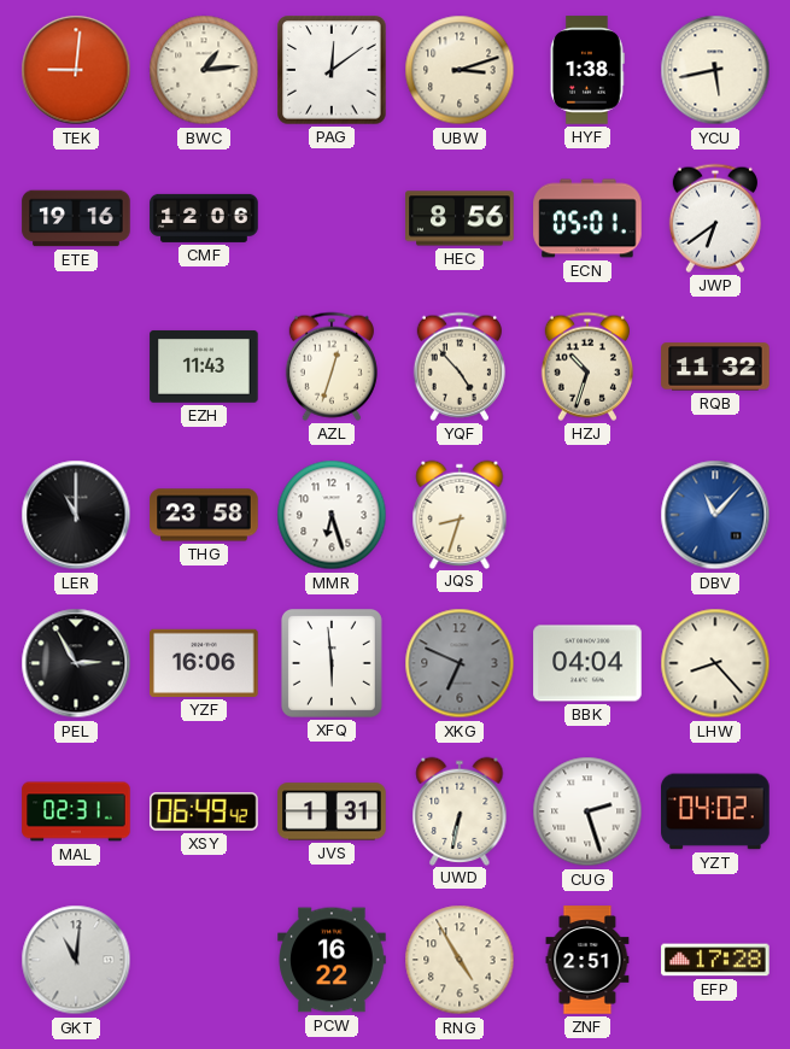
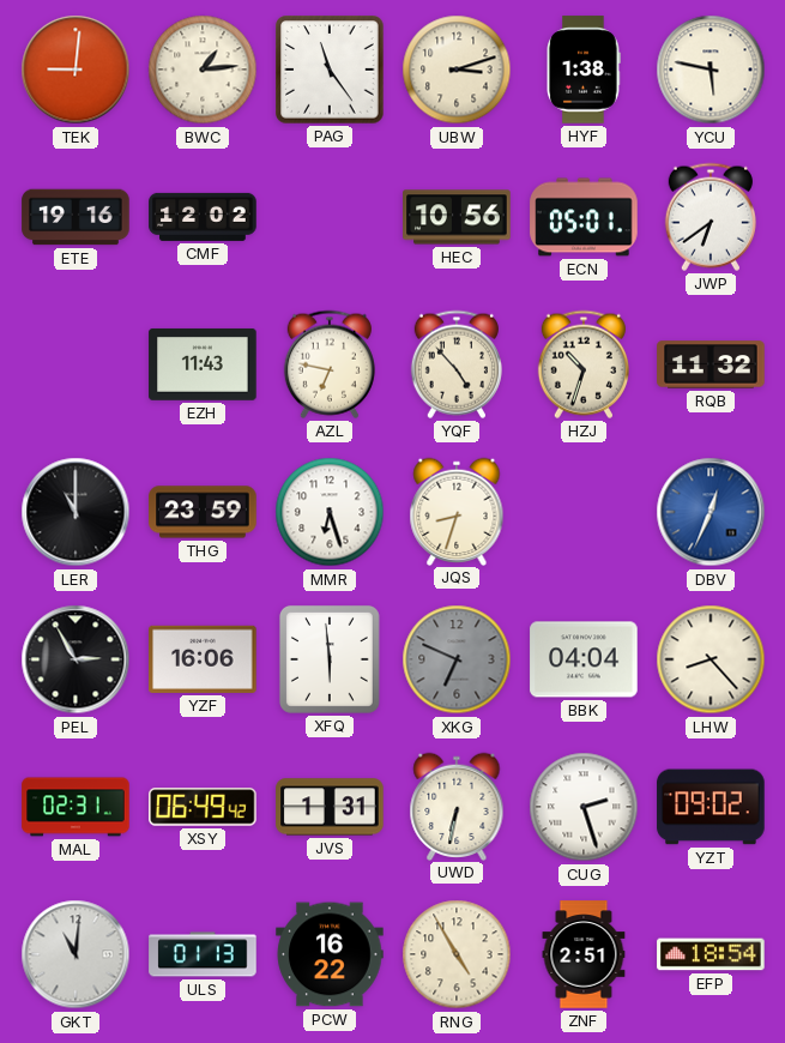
PAG: 12:09 -> 11:24 (330, 70)
YCU: 5:43 -> 5:47 (711, 70)
CMF: 12:06 -> 12:02 (203, 217)
HEC: 8:56 -> 10:56 (457, 217)
AZL: 12:33 -> 6:47 (330, 364)
THG: 23:58 -> 23:59 (203, 512)
DBV: 11:07 -> 12:34 (711, 512)
YZT: 04:02 -> 09:02 (711, 807)
ULS: none -> 01:13 (203, 954)
EFP: 17:28 -> 18:54 (711, 954)
